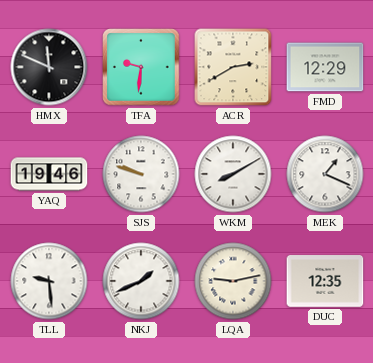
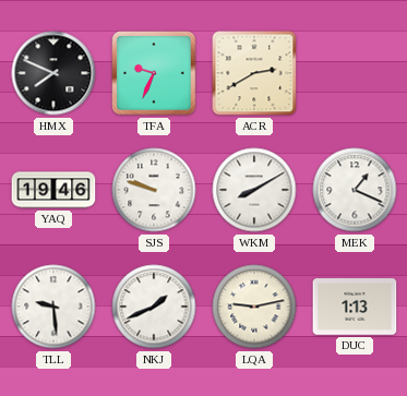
HMX: 11:49 -> 7:49 (53, 73)
TFA: 9:31 -> 9:34 (155, 74)
FMD: 12:29 -> none (325, 67)
DUC: 12:35 -> 1:13 (355, 307)
